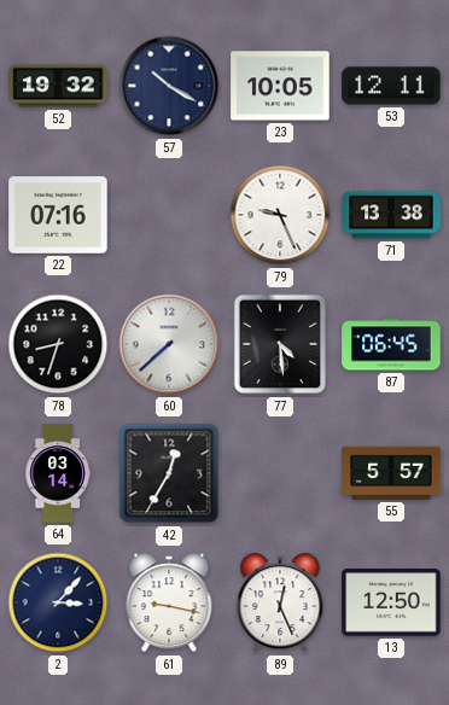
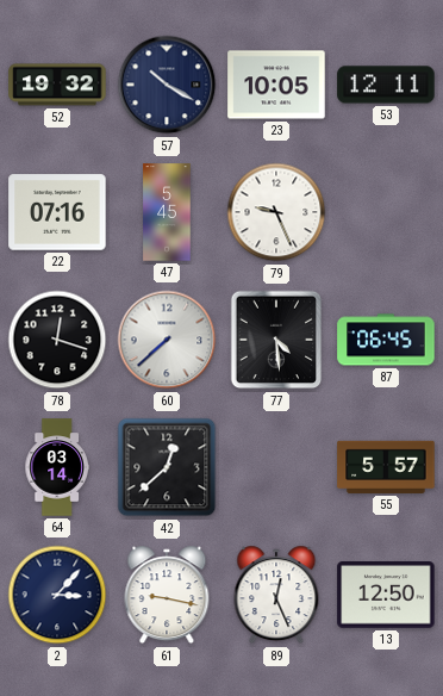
47: none -> 5:45 (167, 212)
71: 13:38 -> none (391, 215)
78: 8:33 -> 12:18 (57, 340)
42: 12:35 -> 12:38 (167, 467)
